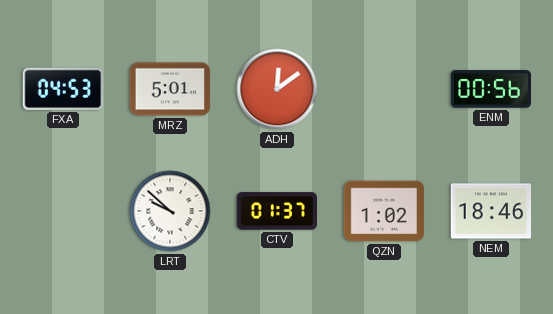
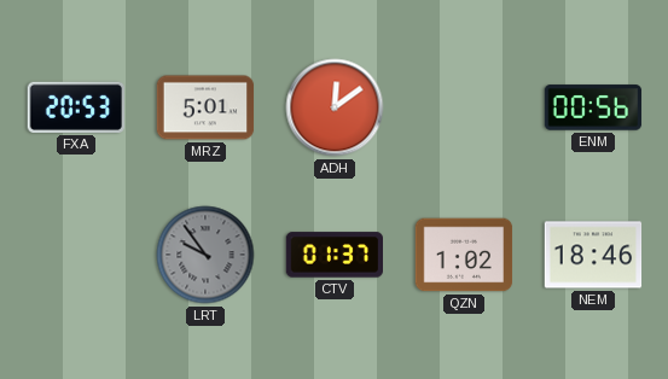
FXA: 04:53 -> 20:53 (75, 107)
LRT: 9:52 -> 9:54 (205, 255)
LRT dial: white -> grey (205, 255)
